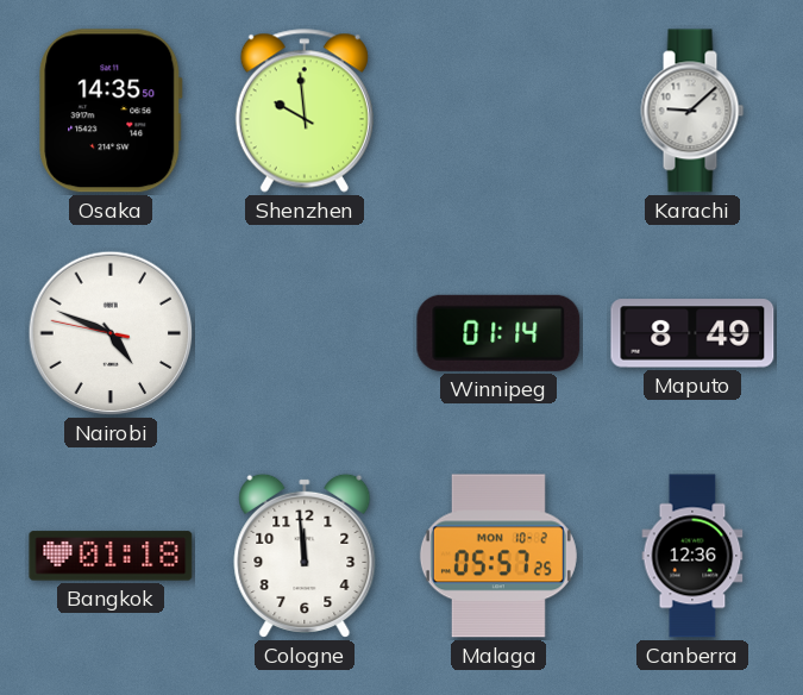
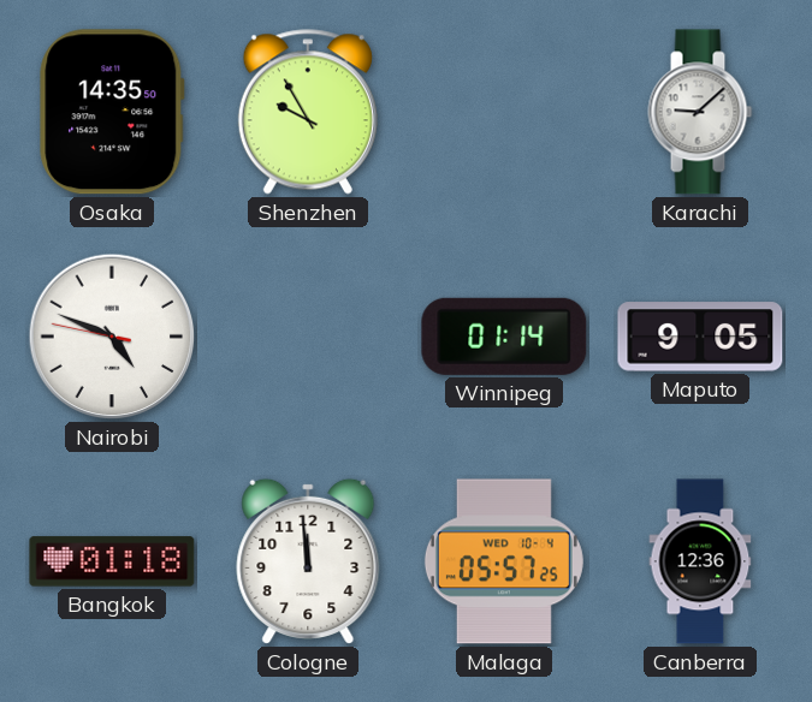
Shenzhen: 9:59 -> 9:55 (308, 112)
Maputo: 8:49 -> 9:05 (700, 337)
Malaga date: MON 10-2 -> WED 10-4 (504, 561)
